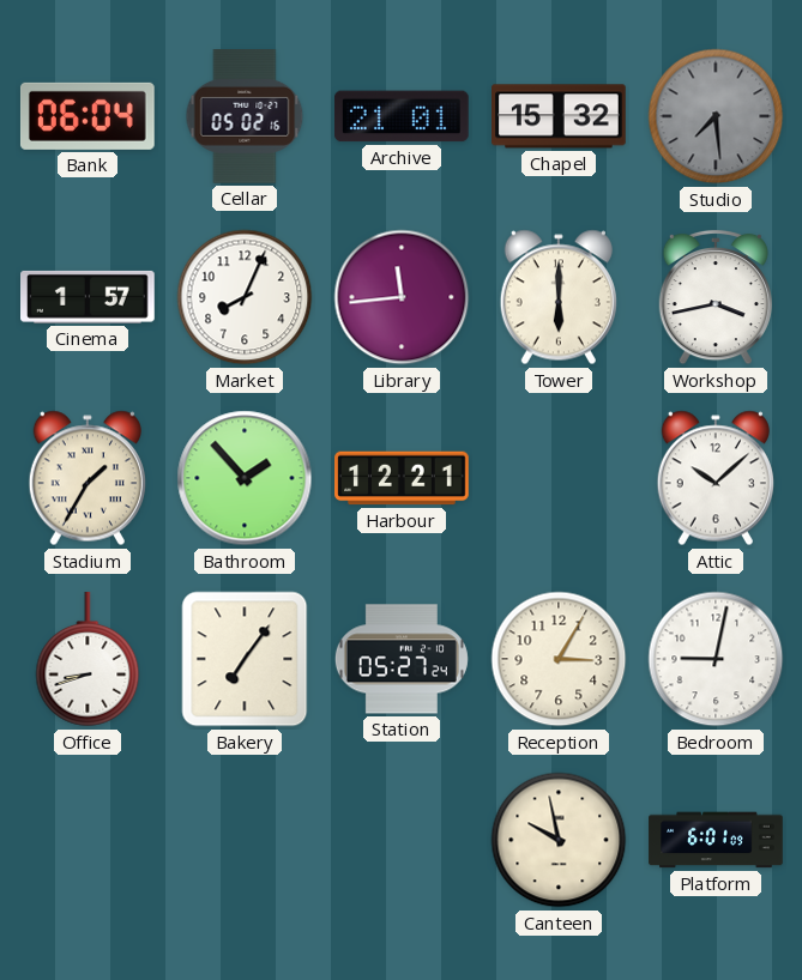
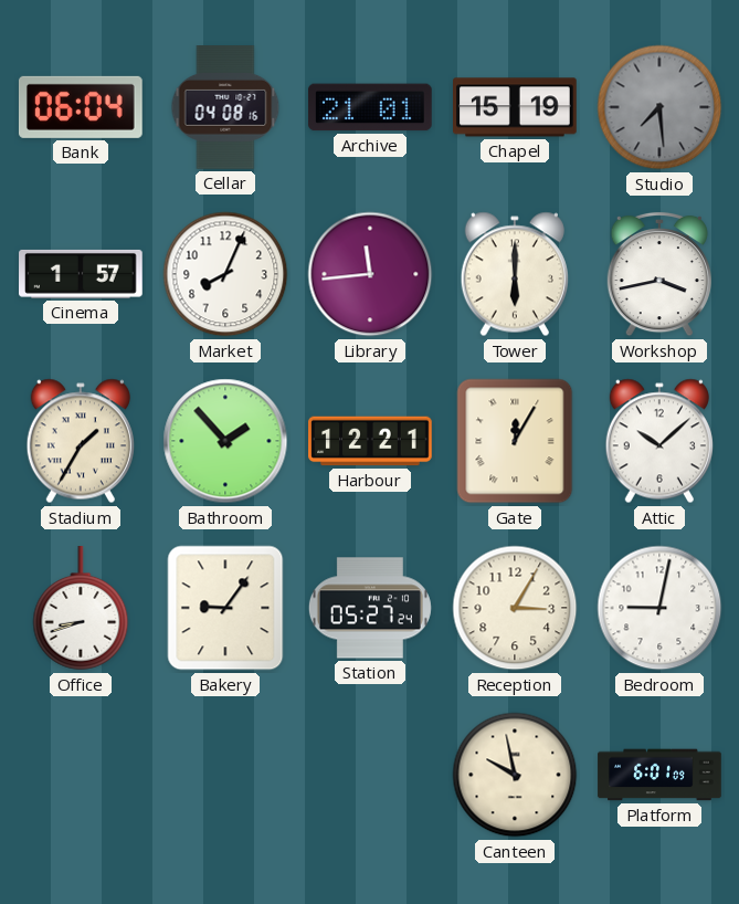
Cellar: 05:02 -> 04:08 (225, 108)
Chapel: 15:32 -> 15:19 (516, 107)
Gate: none -> 12:05 (515, 441)
Bakery: 7:06 -> 9:06 (225, 608)
